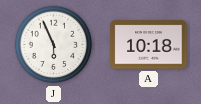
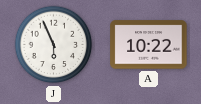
A: 10:18 -> 10:22 (149, 45)
